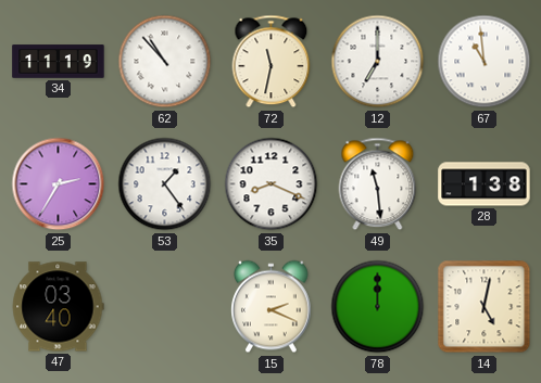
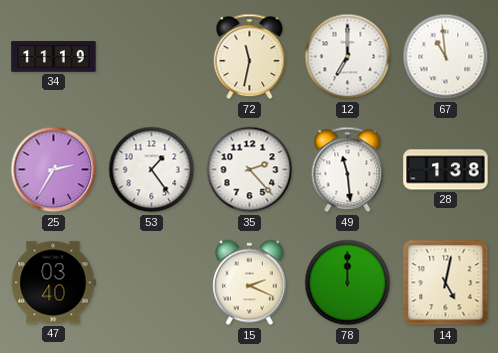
62: 10:53 -> none (165, 62)
35: 8:19 -> 2:23 (250, 170)
